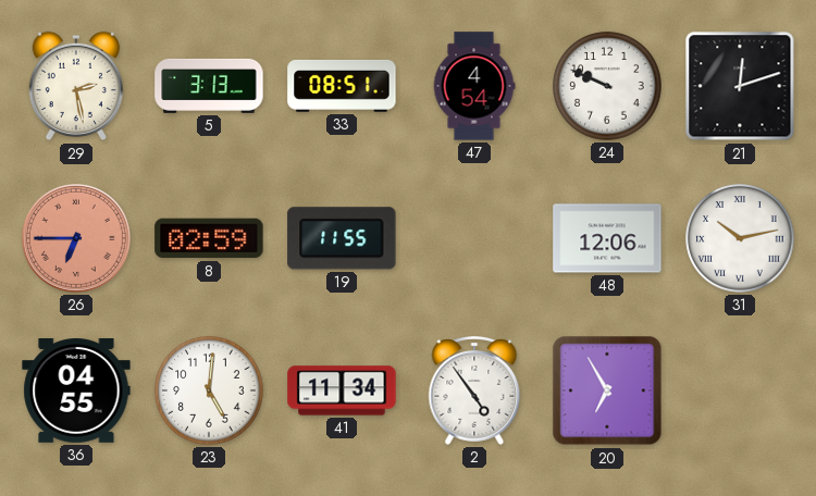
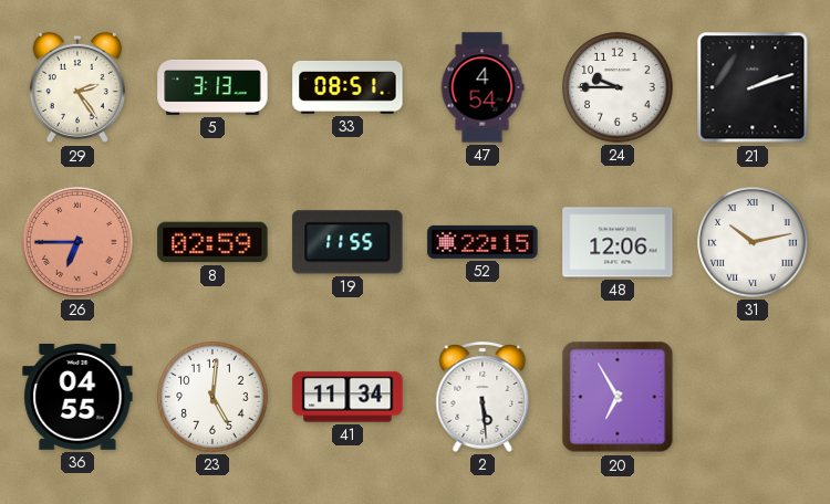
29: 2:28 -> 2:24 (77, 87)
24: 9:49 -> 9:45 (618, 87)
21: 12:12 -> 2:12 (753, 87)
52: none -> 22:15 (483, 242)
2: 4:54 -> 5:29 (483, 397)
